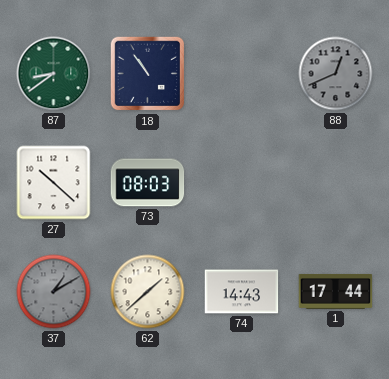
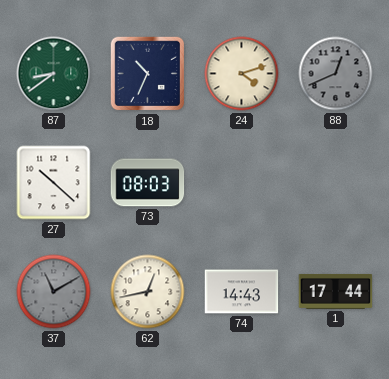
18: 10:54 -> 10:34 (148, 74)
24: none -> 4:12 (242, 74)
37: 1:10 -> 11:10 (54, 292)
62: 1:38 -> 12:43 (148, 292)
